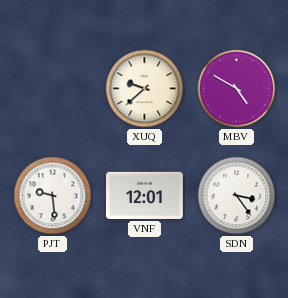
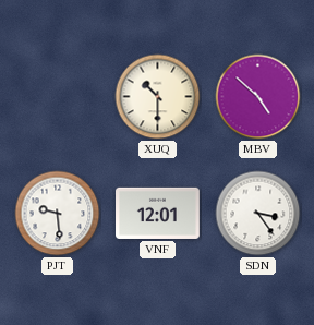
XUQ: 9:38 -> 10:30 (158, 97)
MBV: 4:50 -> 4:52 (258, 97)
